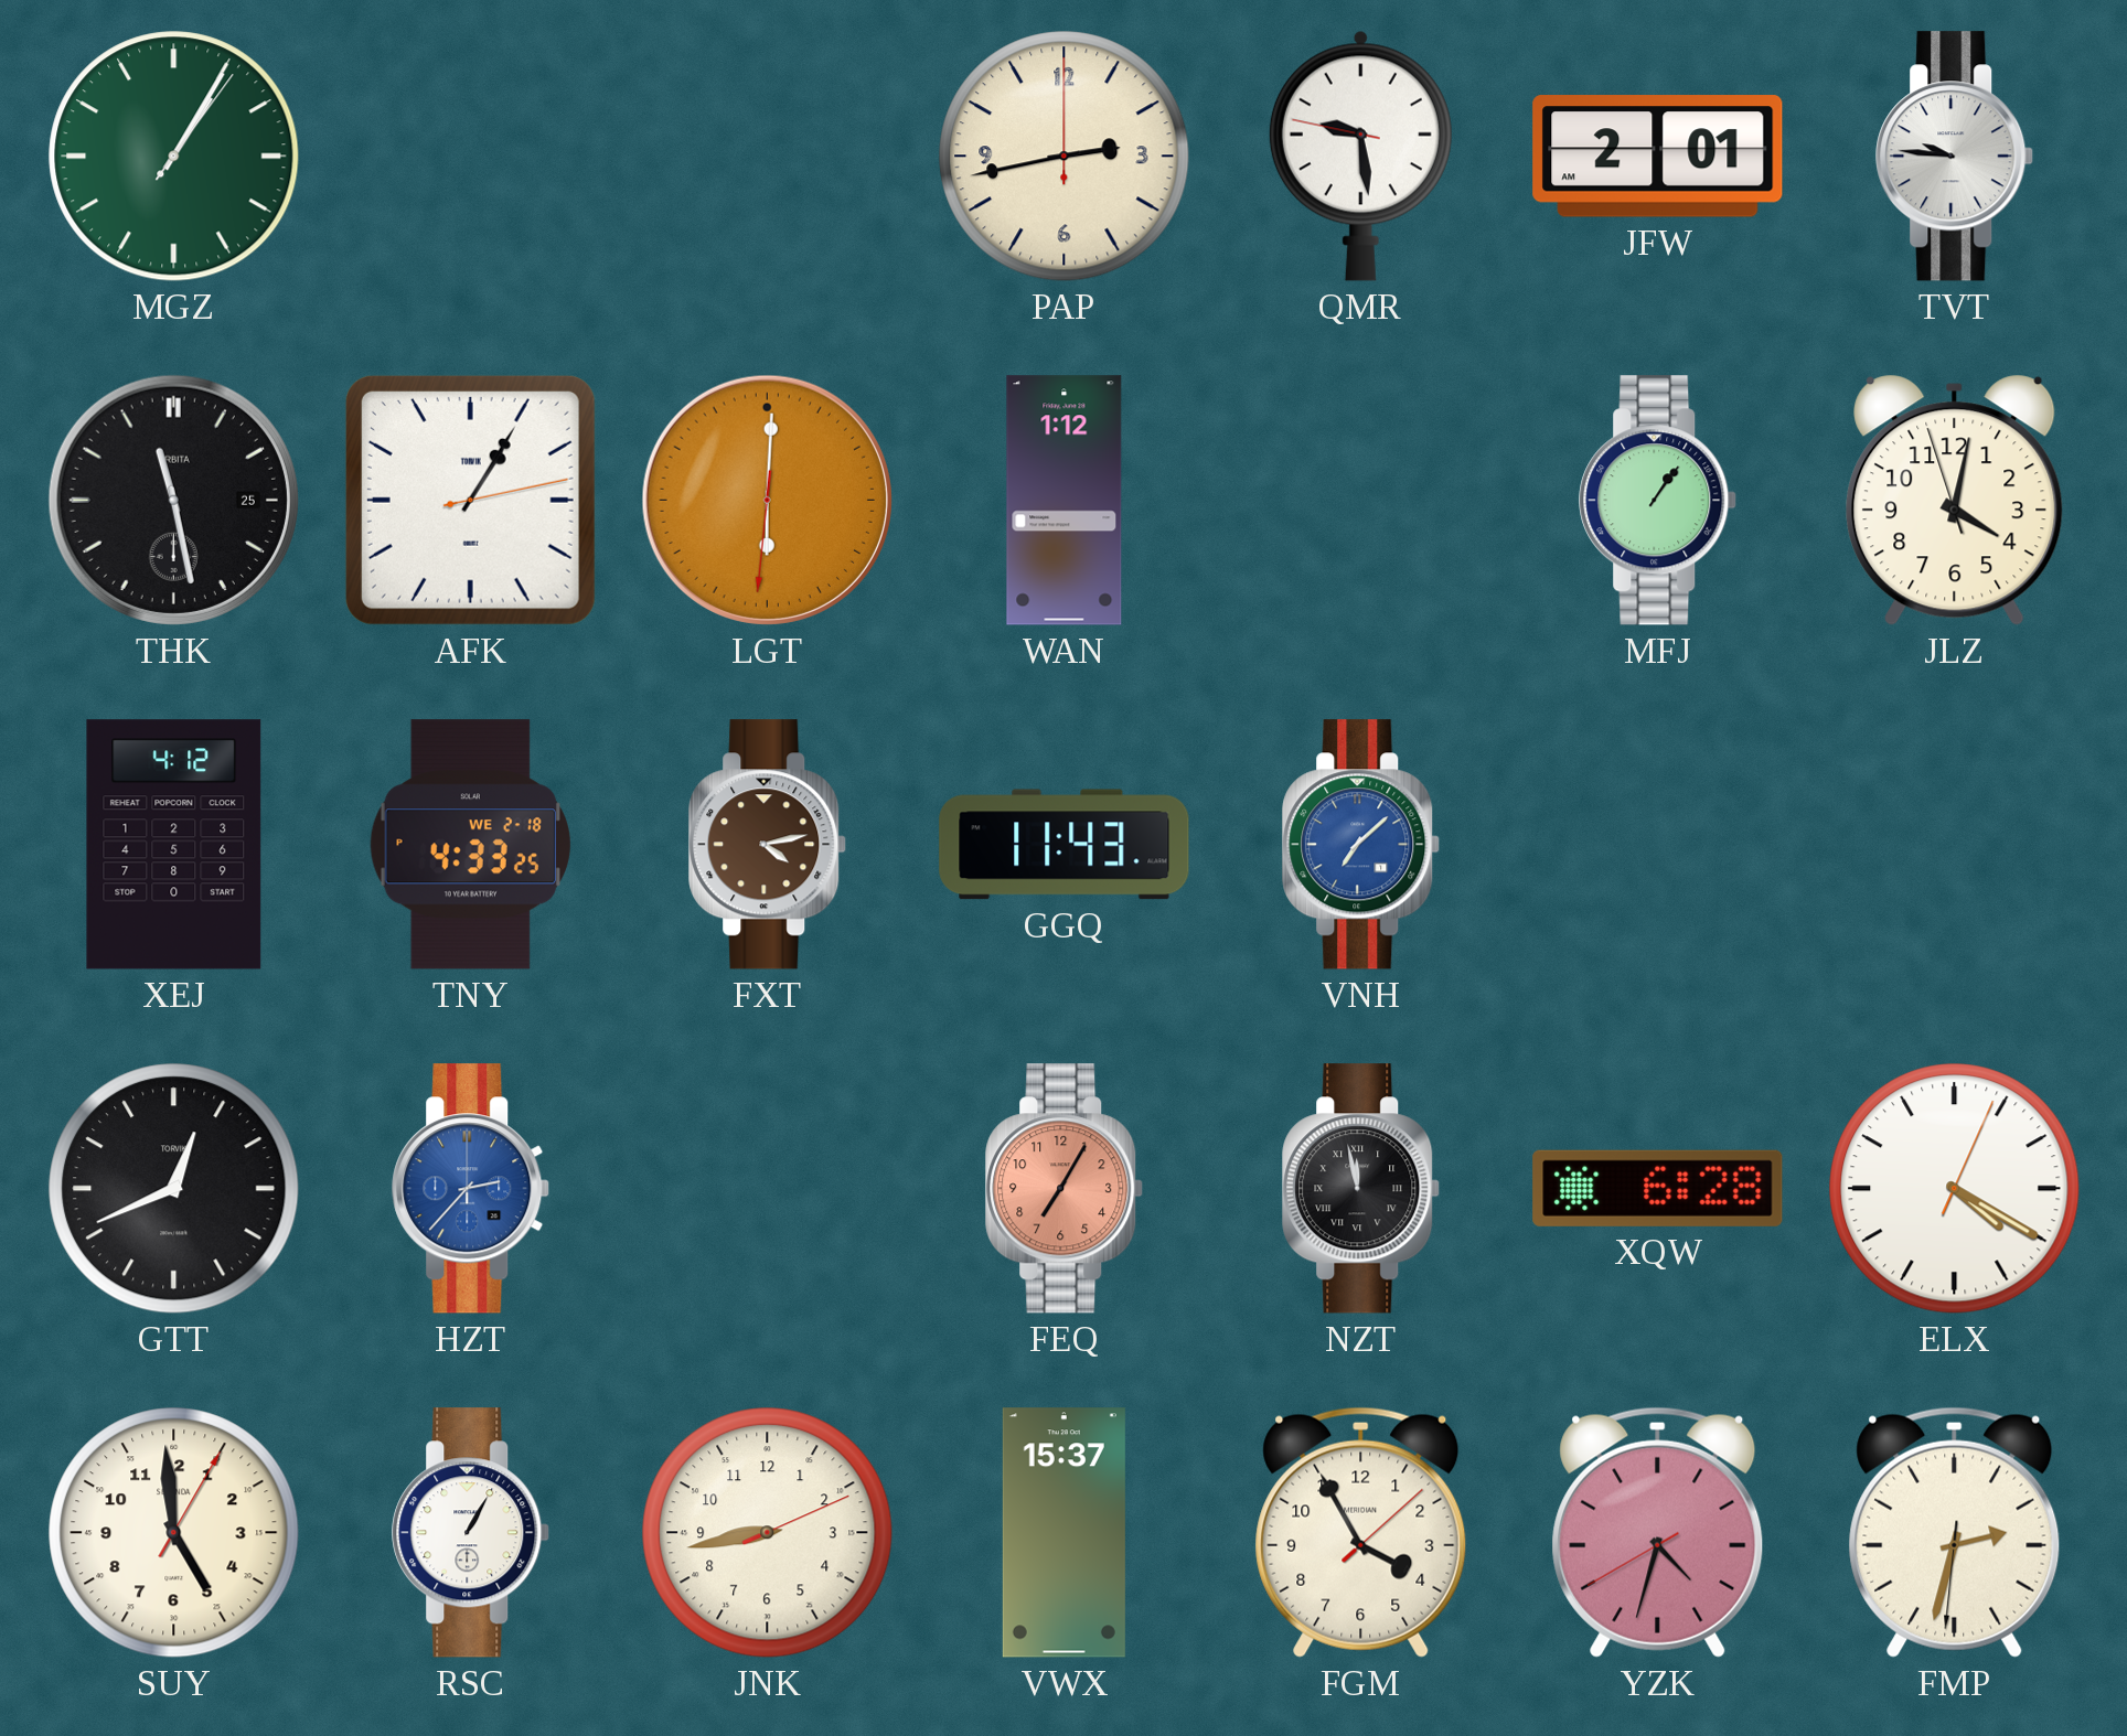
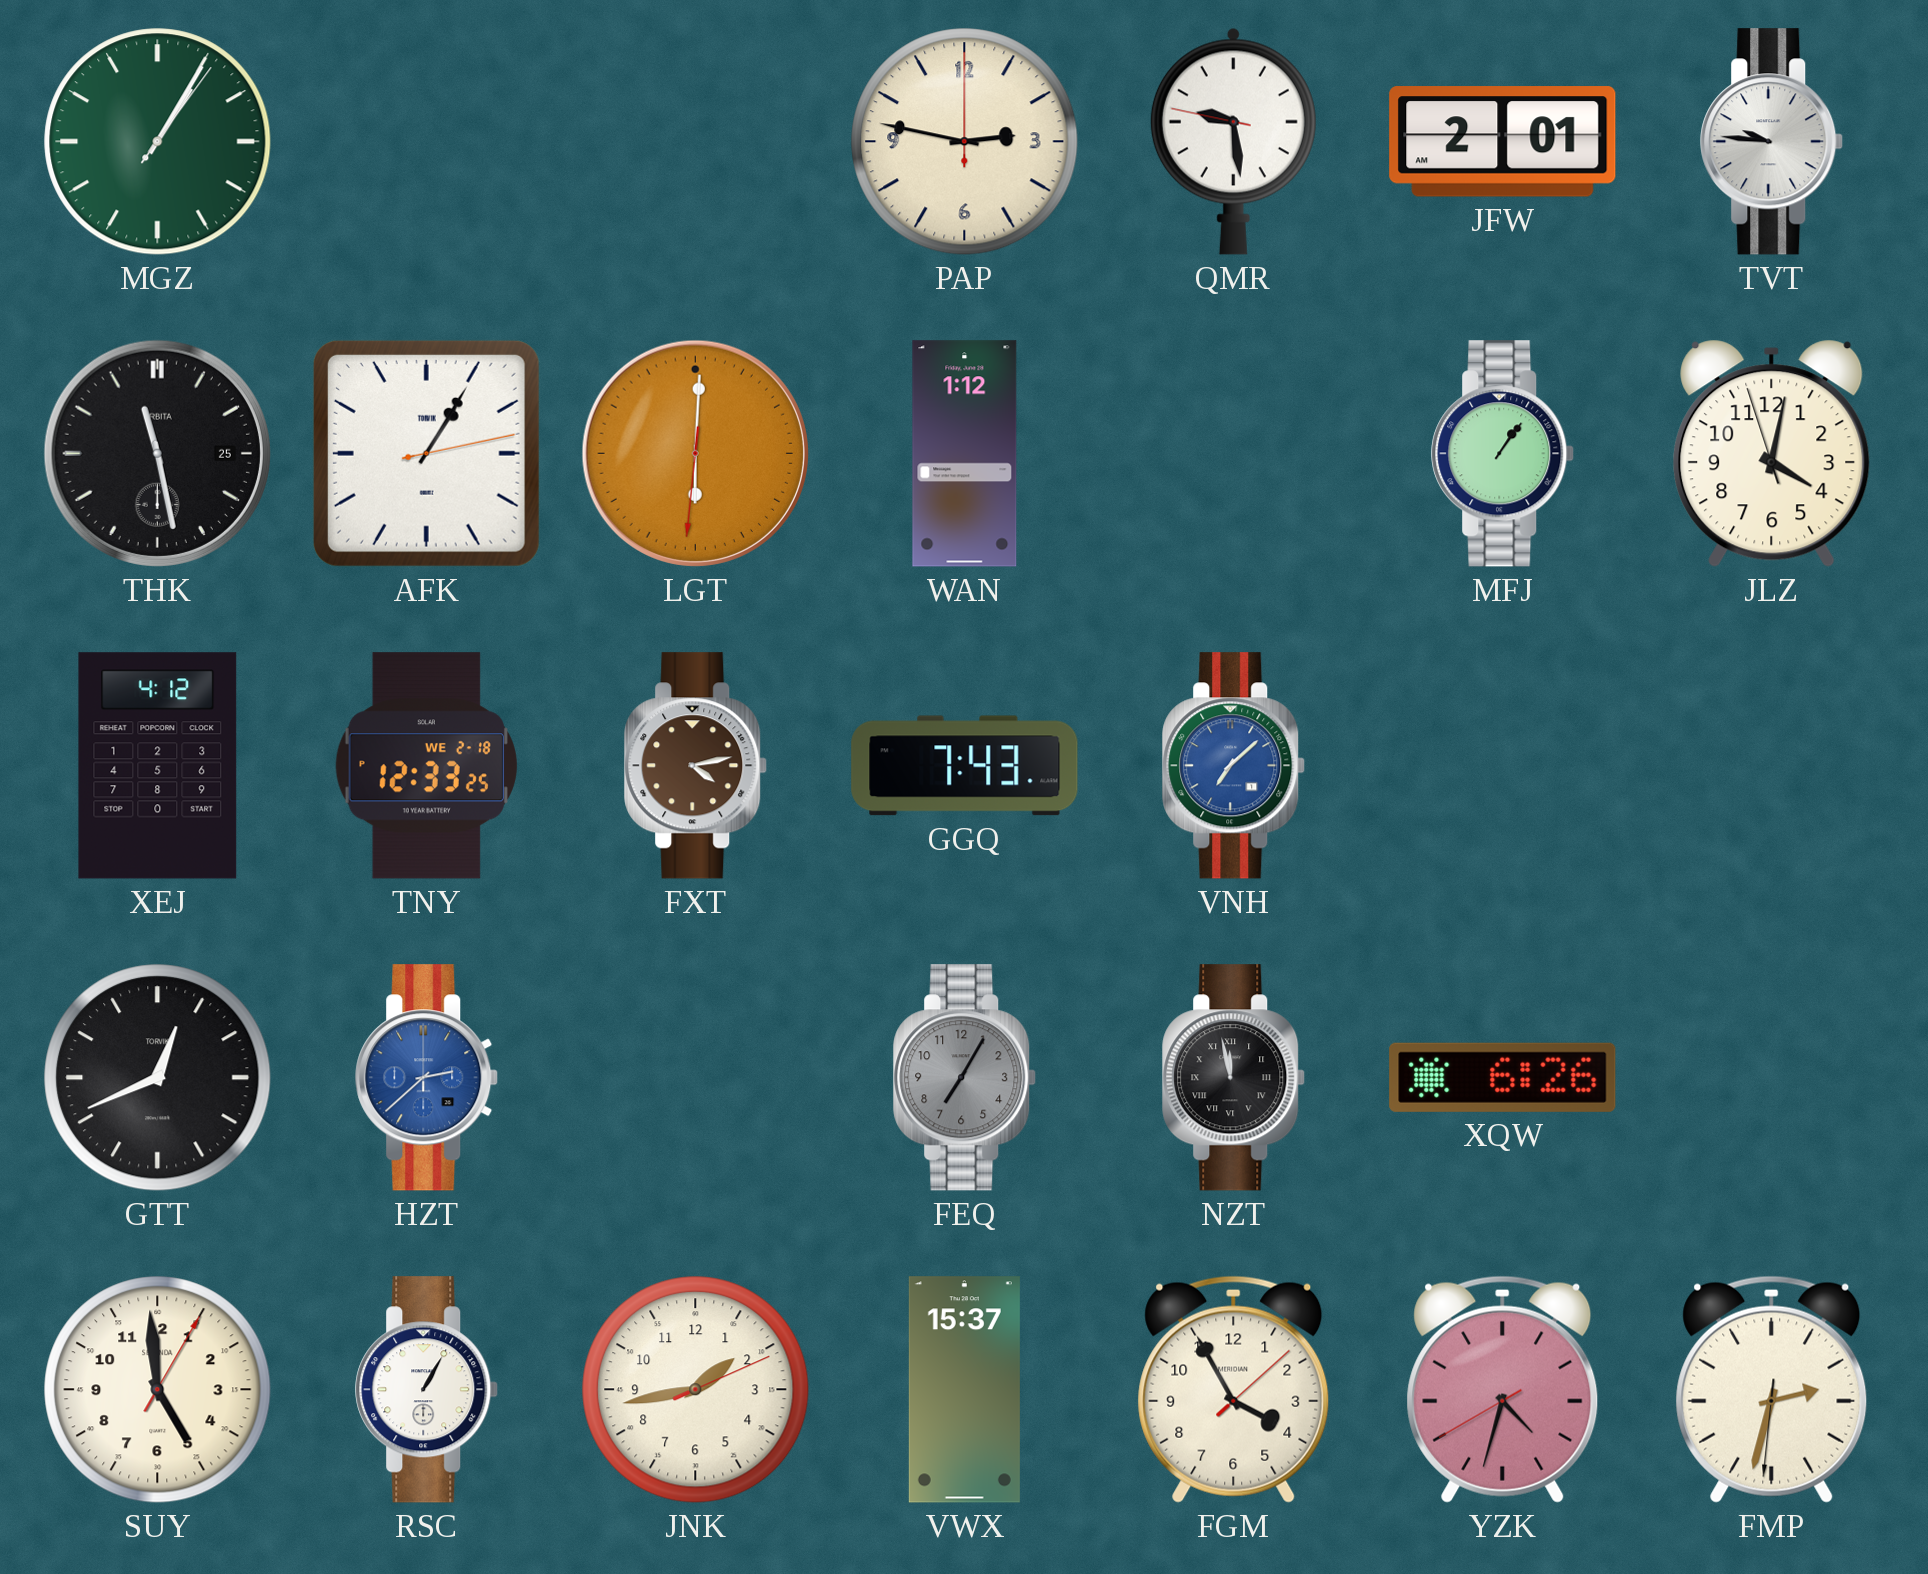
PAP: 2:43 -> 2:47 (965, 142)
TNY: 4:33 -> 12:33 (426, 766)
GGQ: 11:43 -> 7:43 (965, 766)
HZT: 2:37 -> 2:38 (427, 1078)
FEQ dial: salmon -> grey (965, 1078)
XQW: 6:28 -> 6:26 (1503, 1077)
ELX: 4:20 -> none (1955, 1189)
JNK: 8:43 -> 1:43 (696, 1390)
